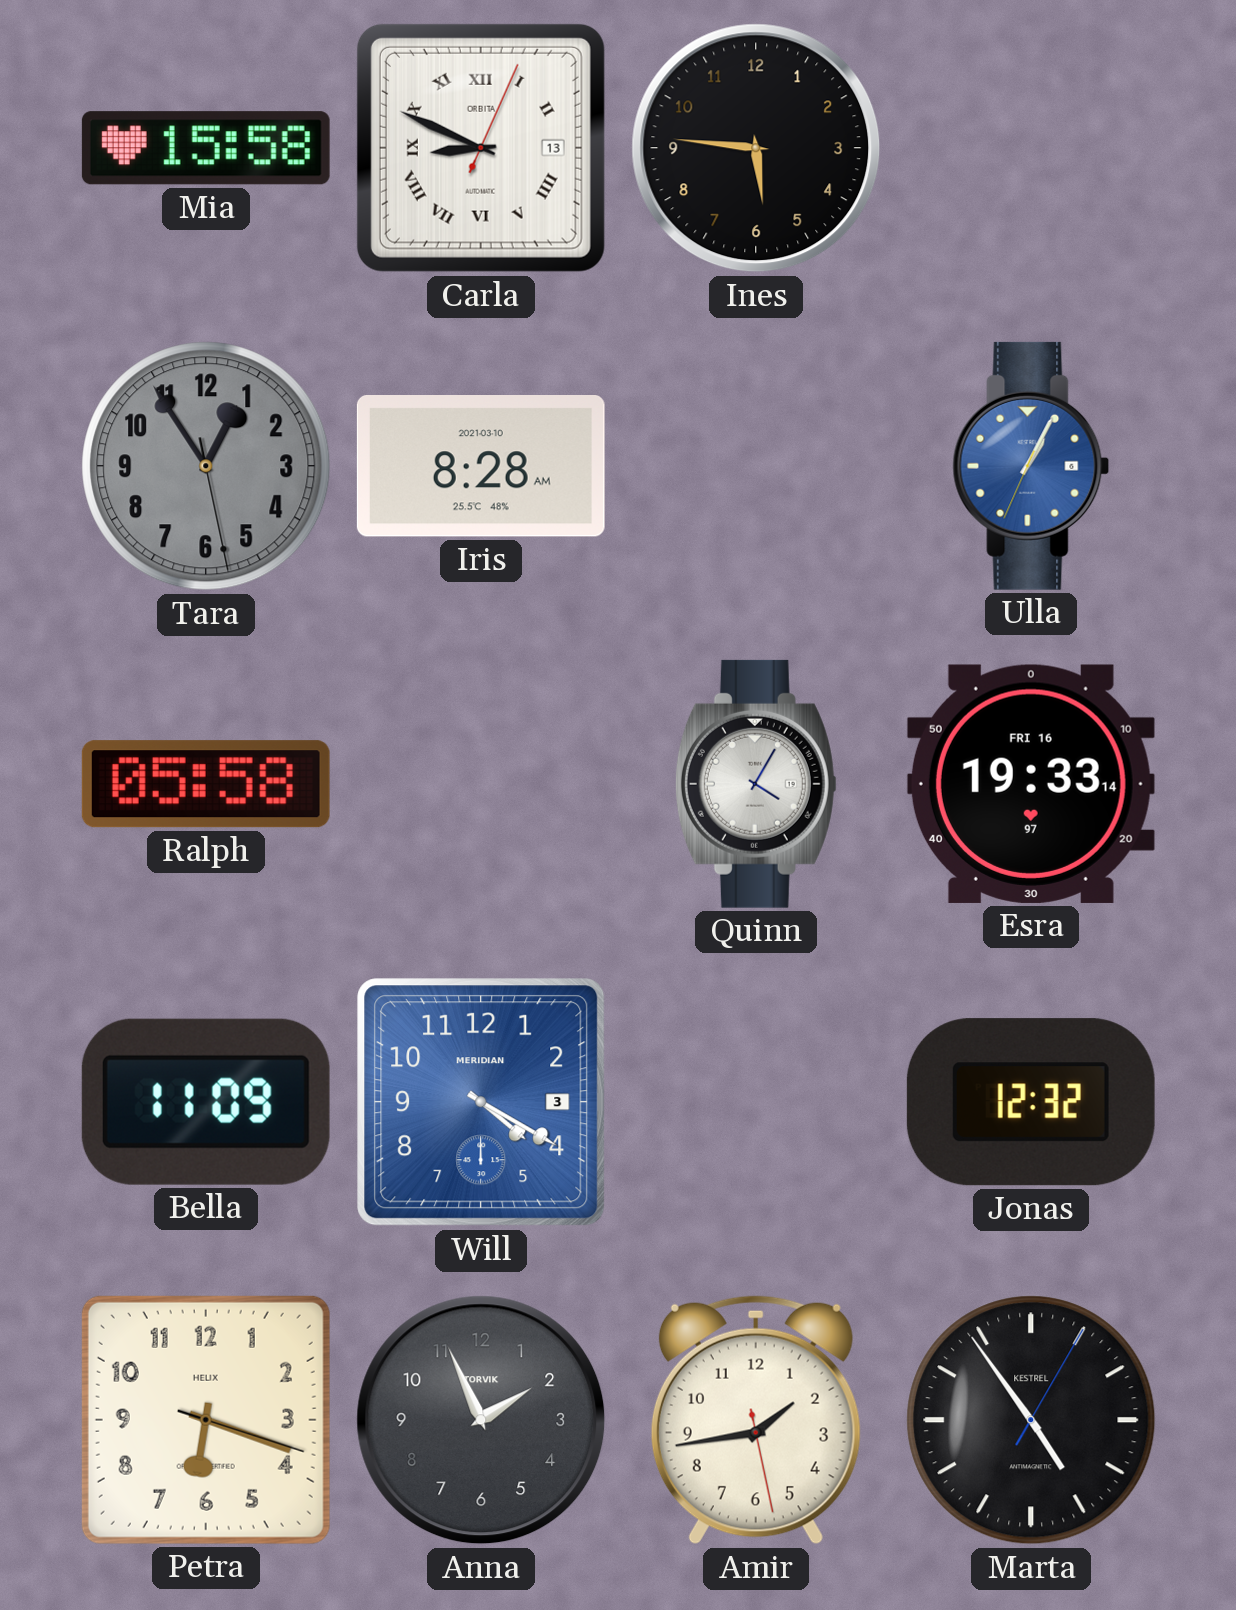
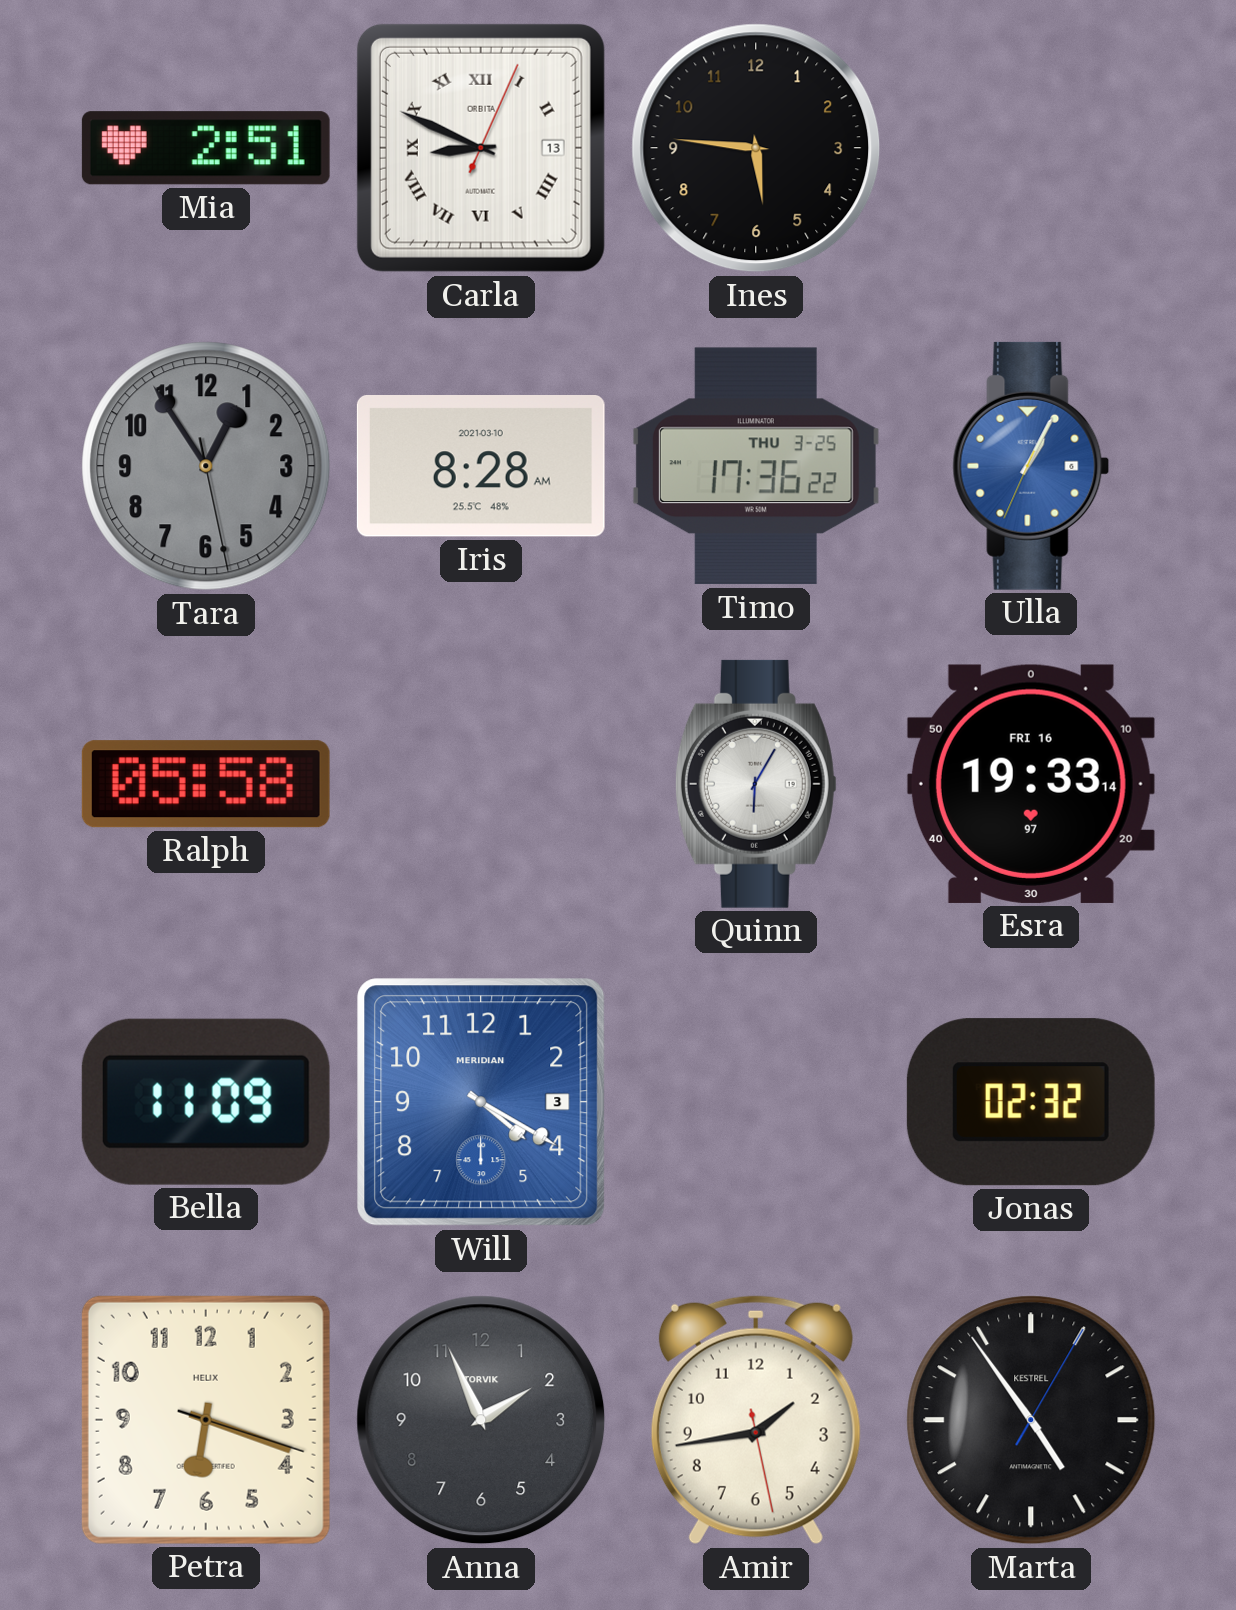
Mia: 15:58 -> 2:51 (206, 148)
Timo: none -> 17:36 (756, 466)
Quinn: 4:05 -> 6:05 (756, 784)
Jonas: 12:32 -> 02:32 (1031, 1102)
